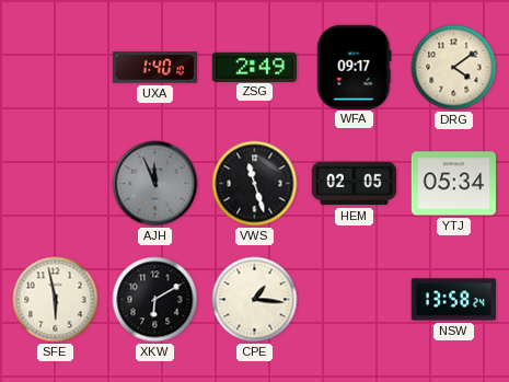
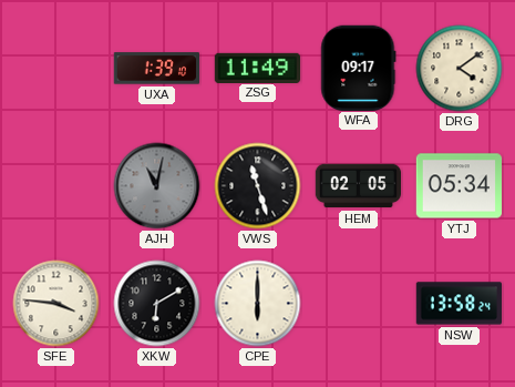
UXA: 1:40 -> 1:39 (156, 69)
ZSG: 2:49 -> 11:49 (258, 68)
AJH: 11:56 -> 11:02 (157, 186)
SFE: 5:58 -> 3:46 (56, 304)
CPE: 1:16 -> 6:00 (258, 304)
